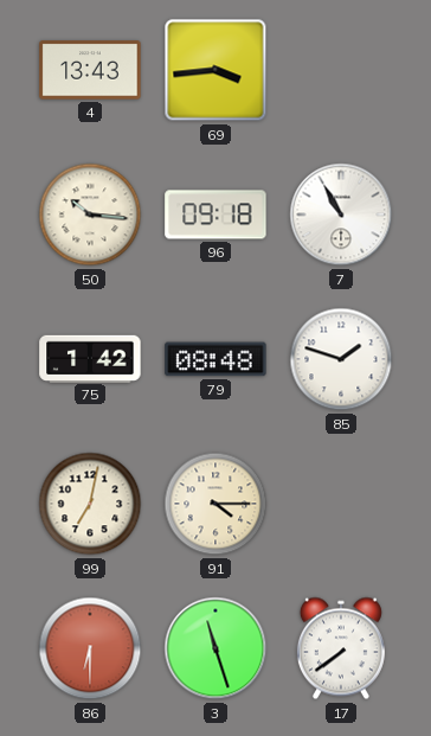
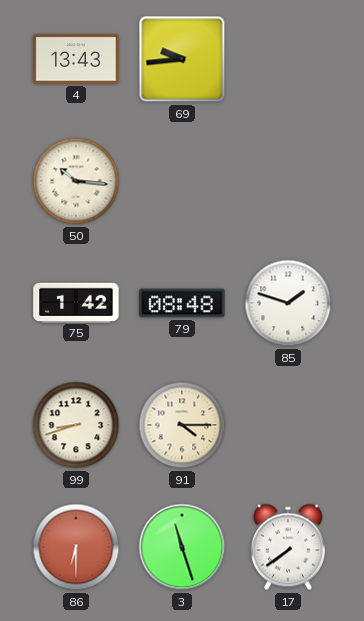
69: 3:44 -> 9:44 (182, 59)
96: 09:18 -> none (215, 215)
7: 10:55 -> none (341, 215)
99: 7:02 -> 8:42 (76, 425)
